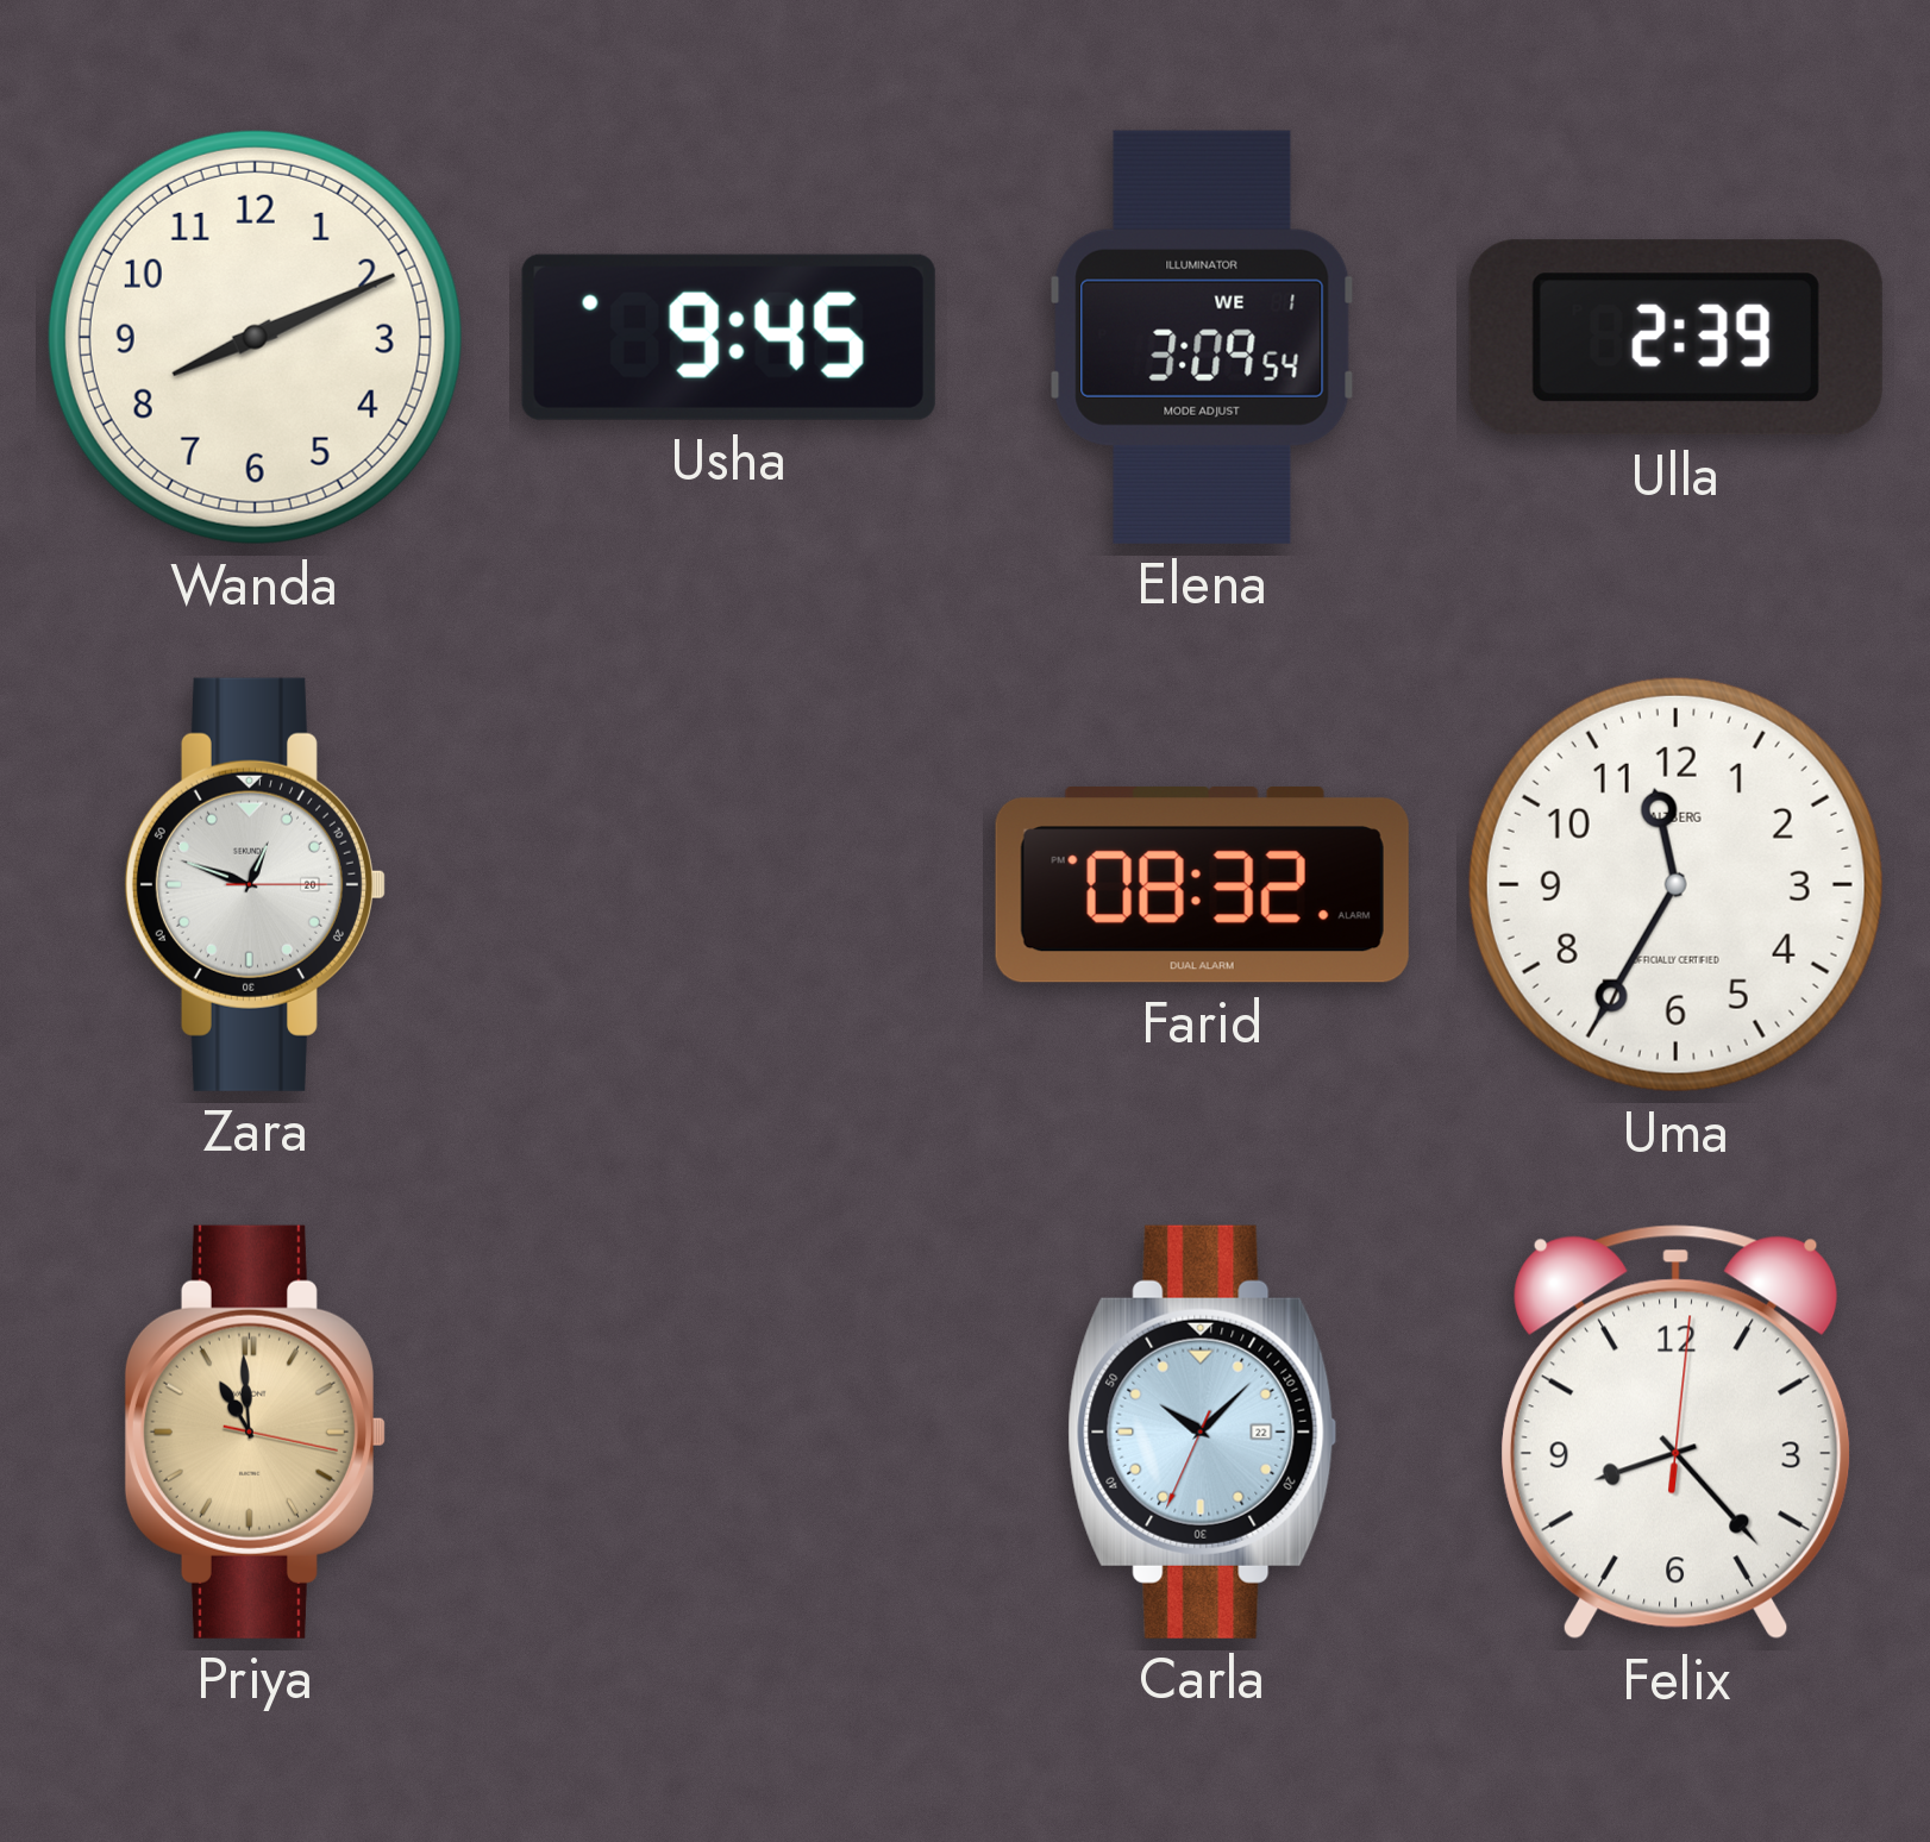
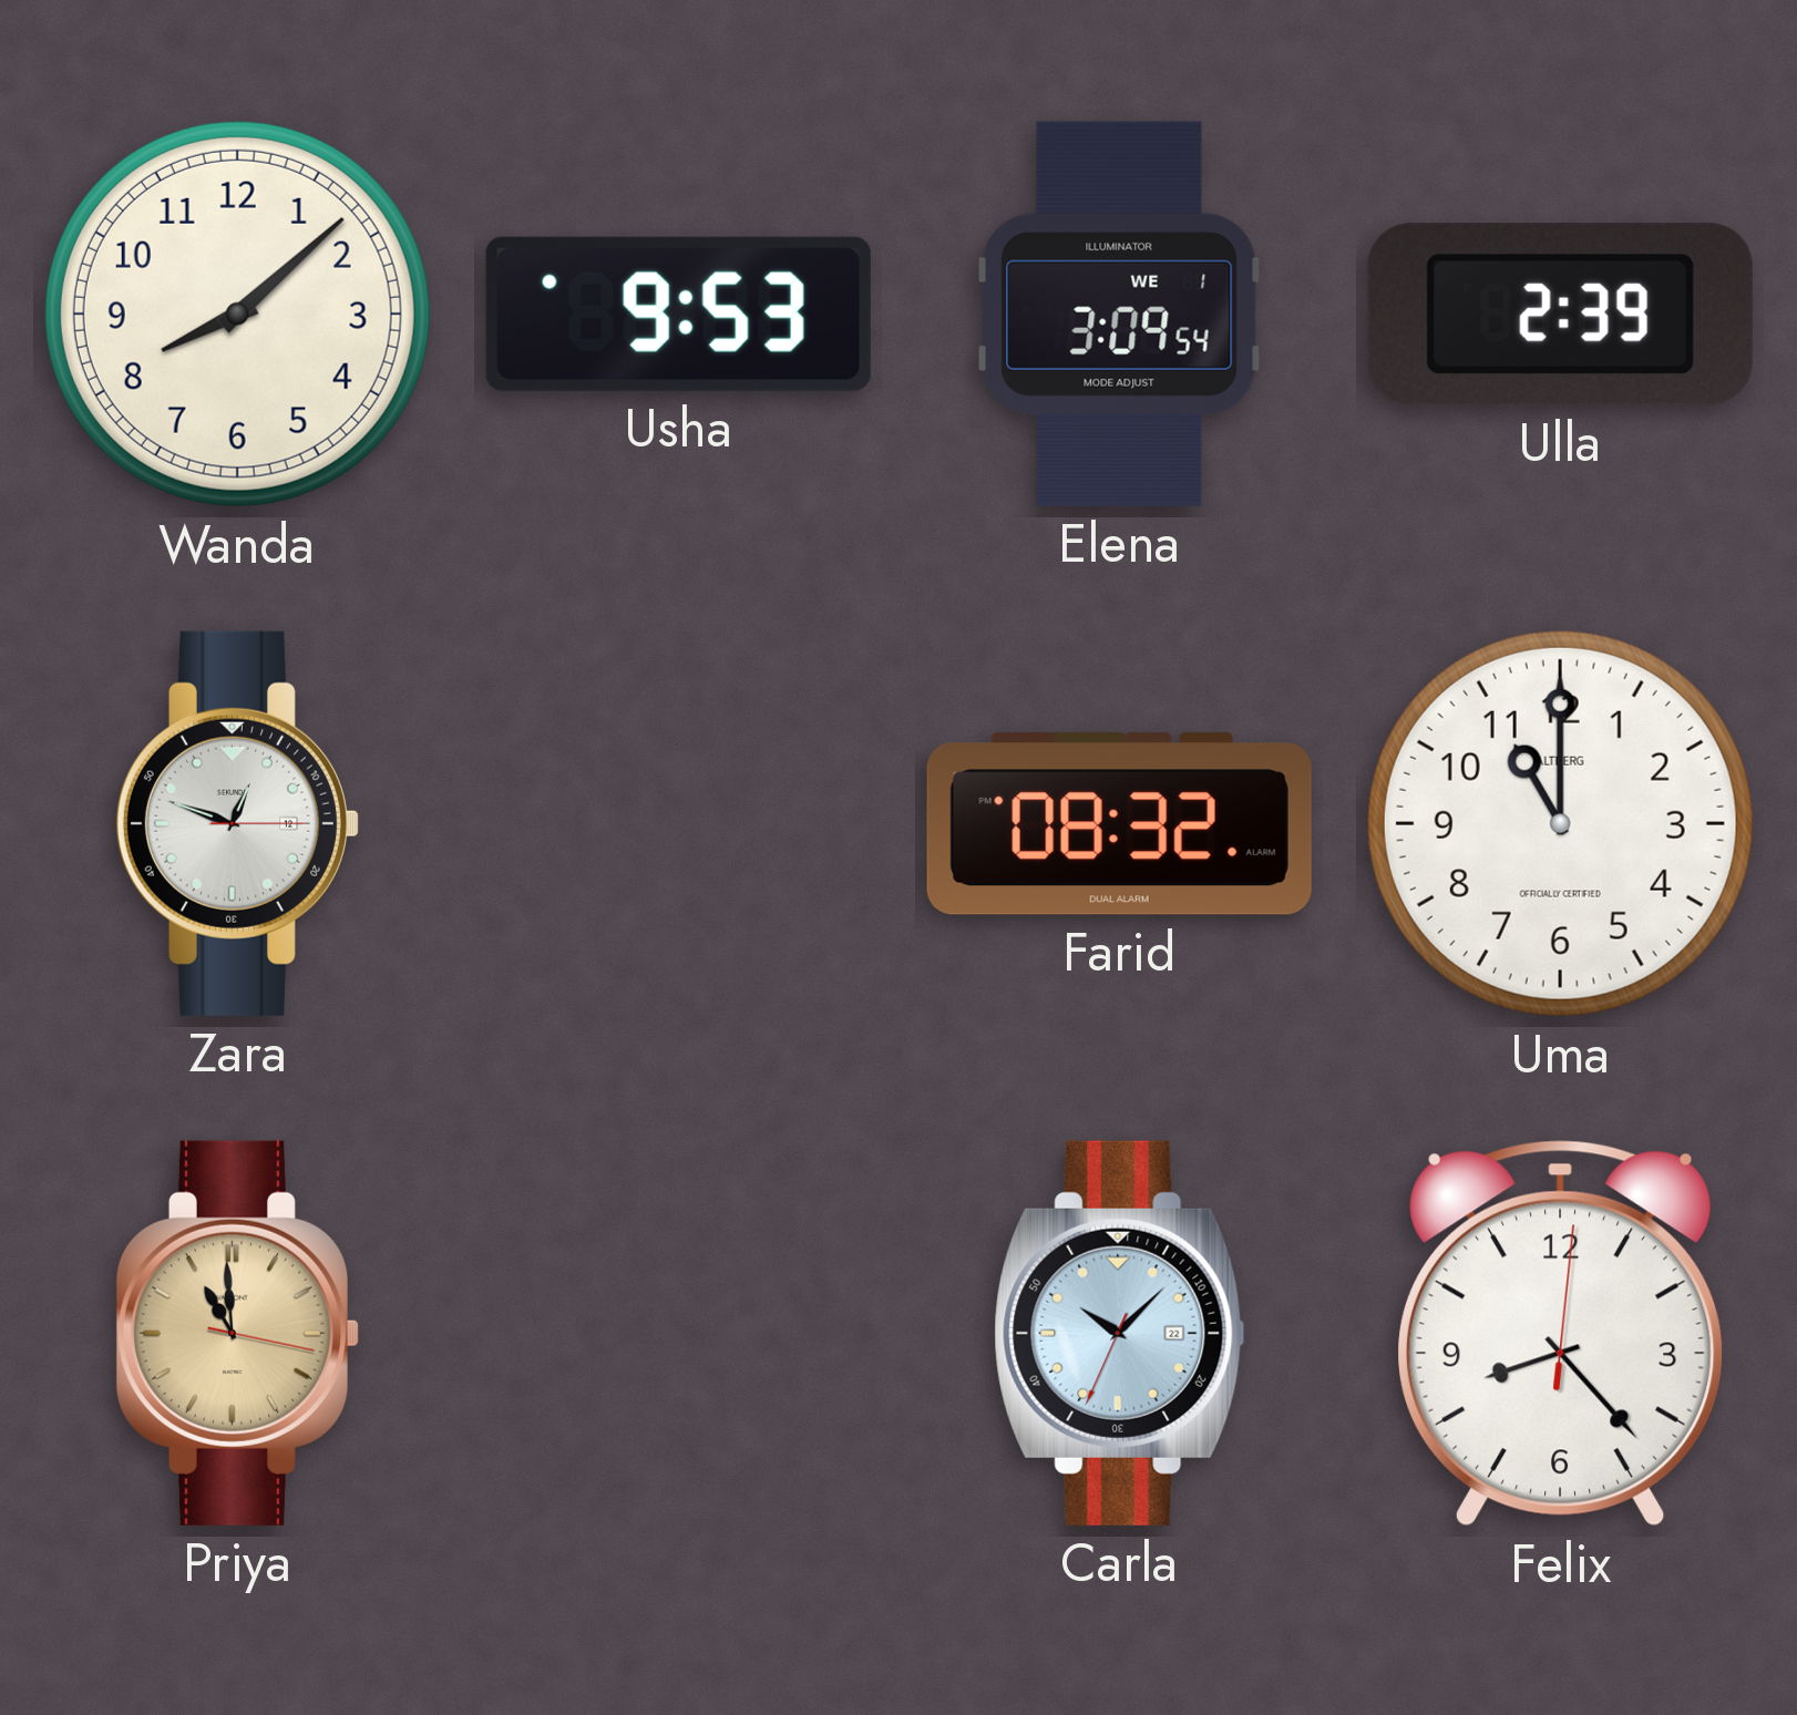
Wanda: 8:11 -> 8:08 (237, 314)
Usha: 9:45 -> 9:53 (678, 314)
Zara date: 20 -> 12 (237, 823)
Uma: 11:35 -> 11:00 (1560, 823)
